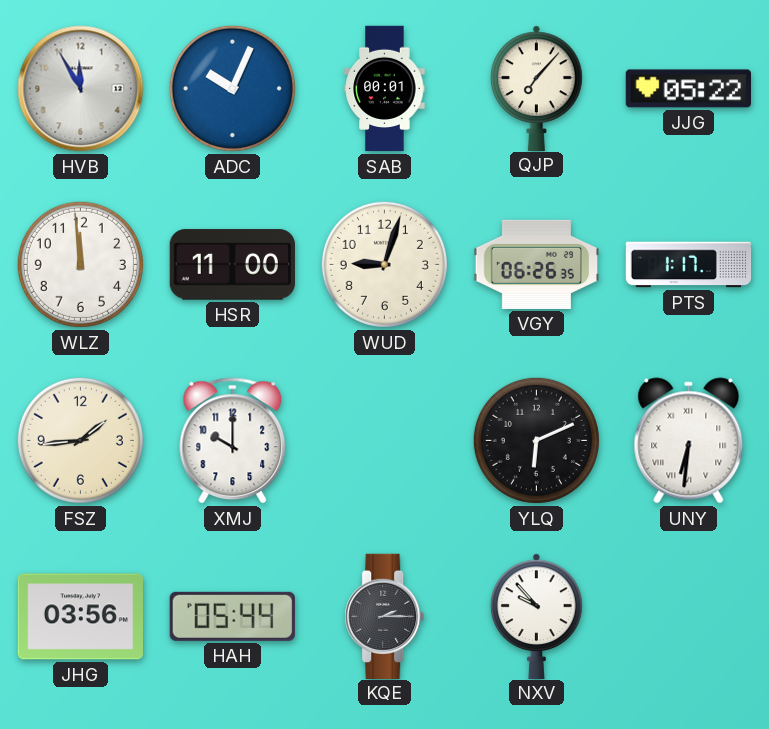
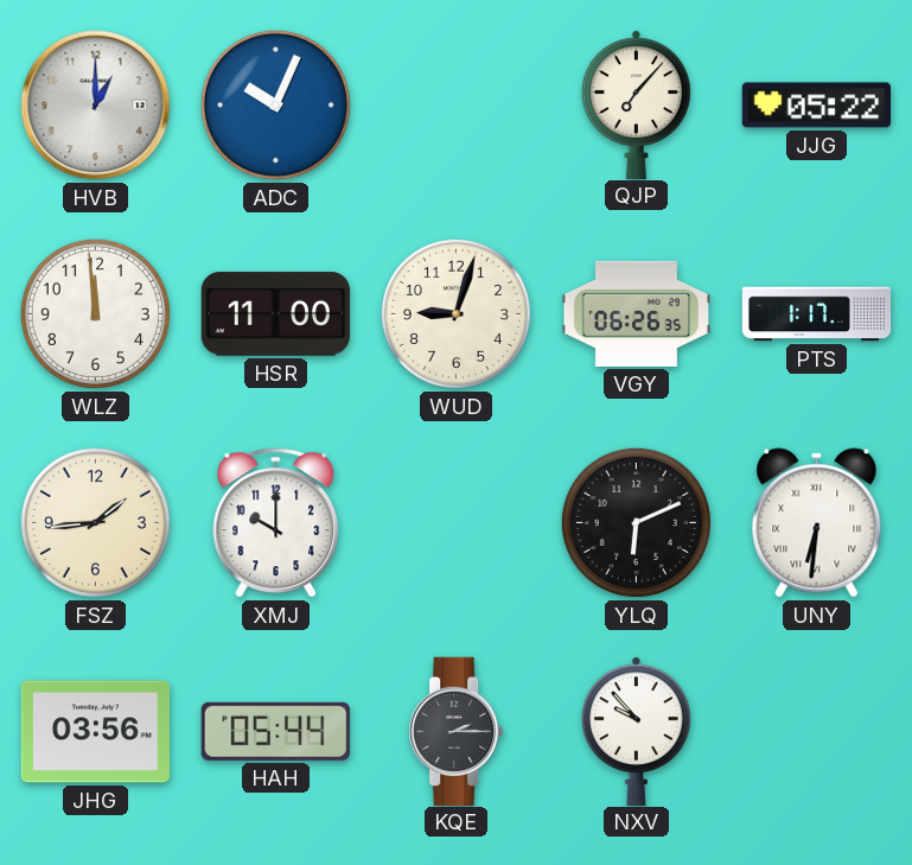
HVB: 11:55 -> 1:00 (96, 106)
SAB: 00:01 -> none (385, 89)
